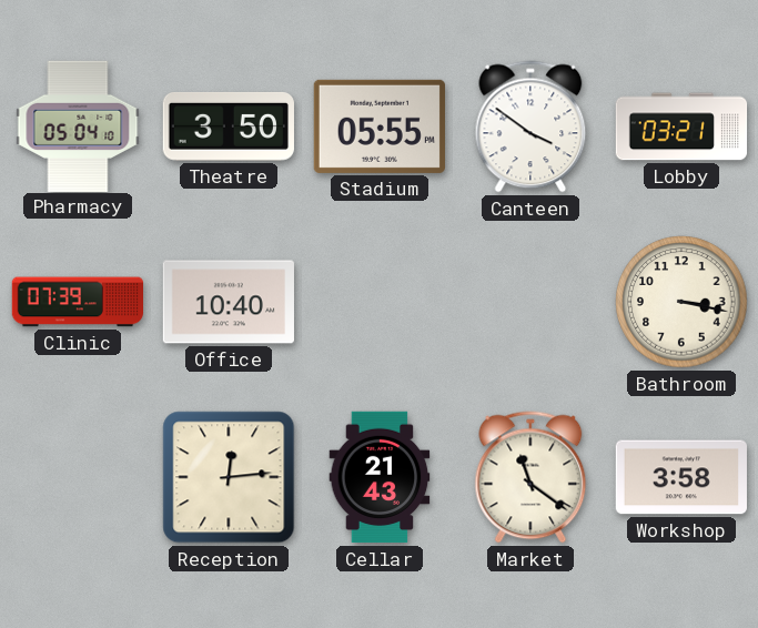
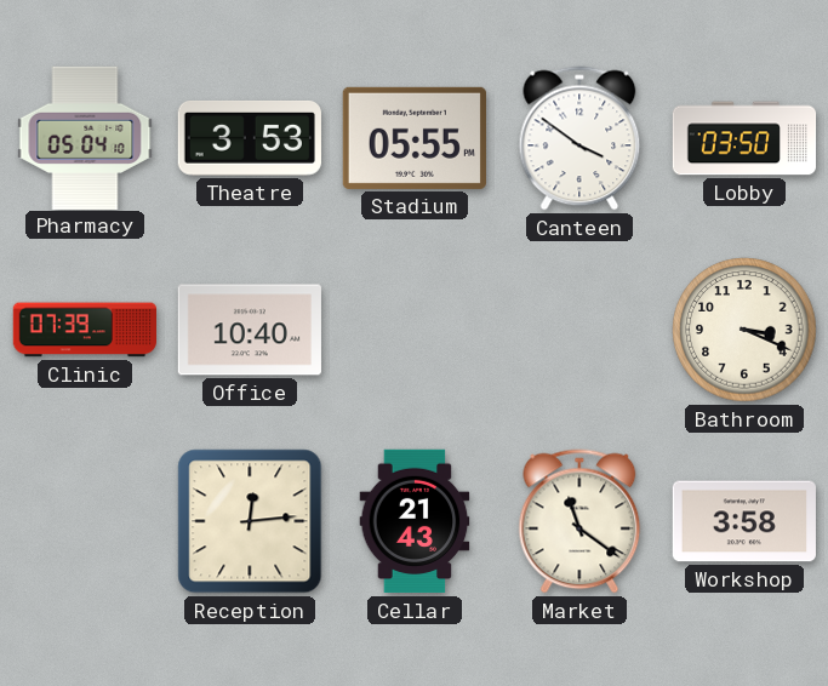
Theatre: 3:50 -> 3:53 (250, 138)
Lobby: 03:21 -> 03:50 (744, 138)
Bathroom: 3:17 -> 3:19 (744, 330)
